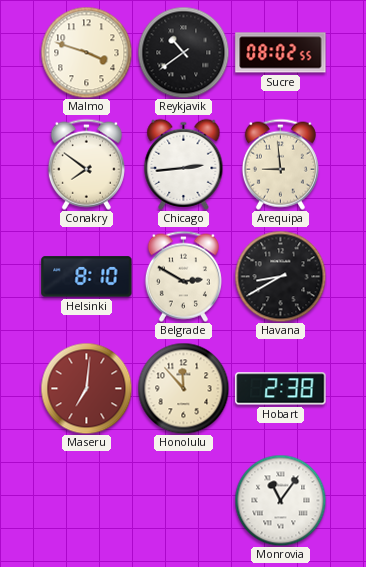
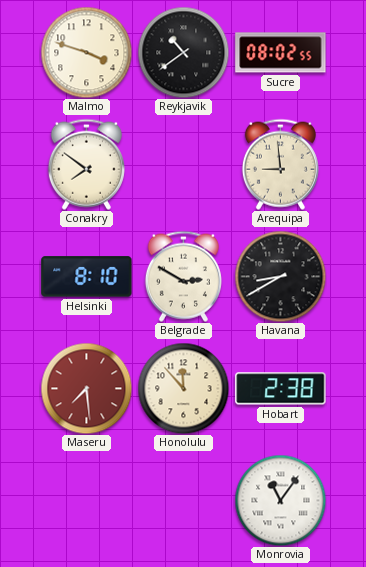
Chicago: 2:44 -> none (184, 164)
Maseru: 7:01 -> 7:29 (86, 388)
